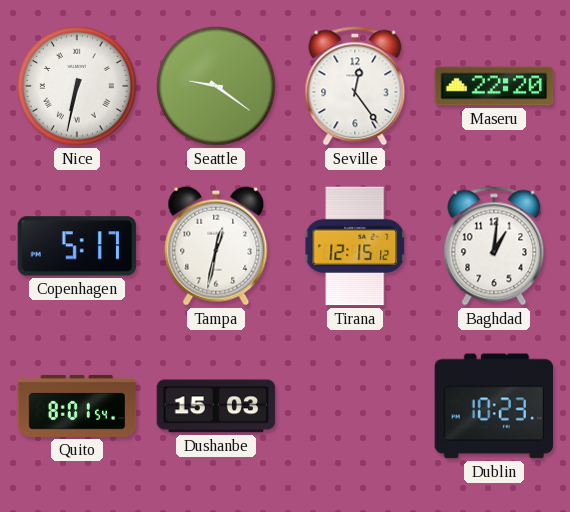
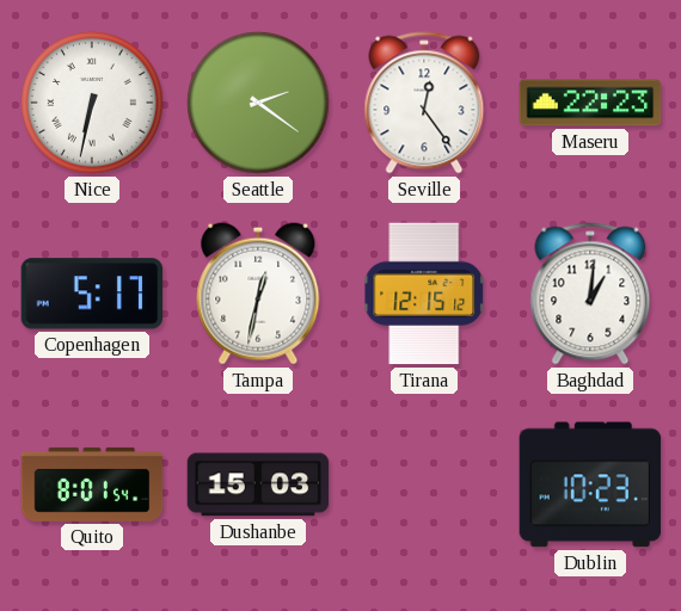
Seattle: 9:21 -> 2:21 (259, 104)
Maseru: 22:20 -> 22:23 (590, 103)
